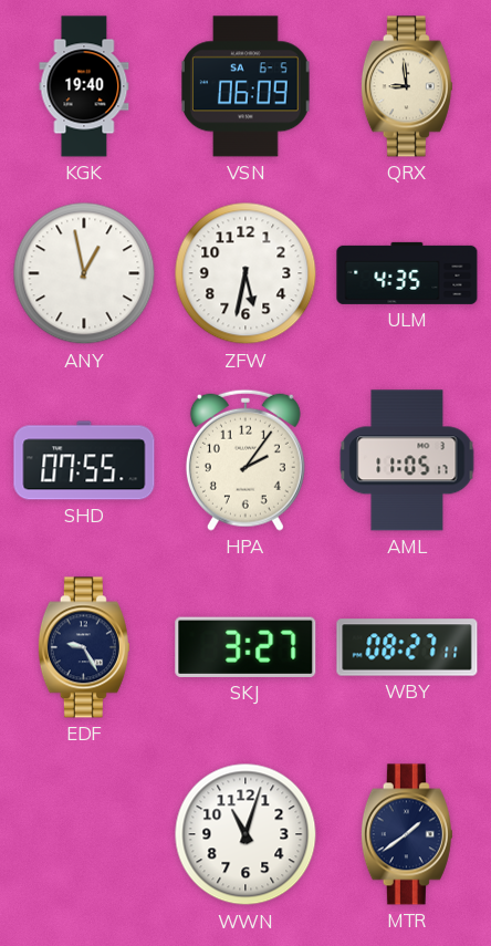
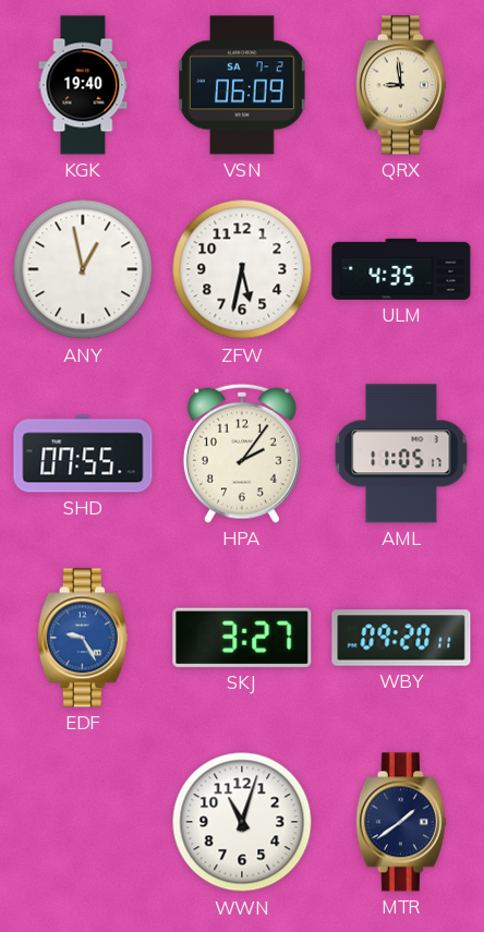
VSN date: SA 6-5 -> SA 7-2 (243, 85)
EDF dial: navy -> blue (83, 638)
WBY: 08:27 -> 09:20 (401, 638)
